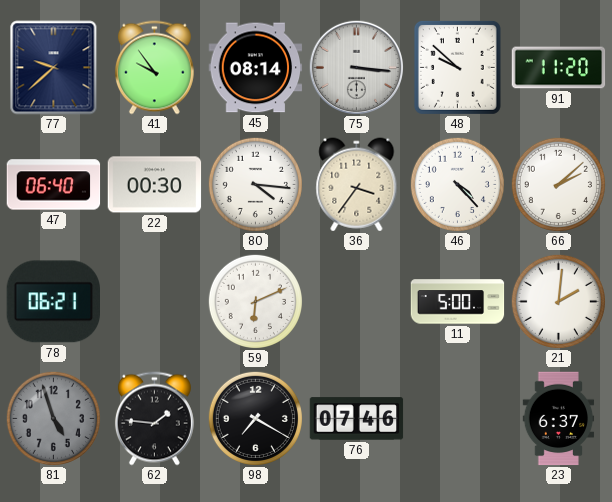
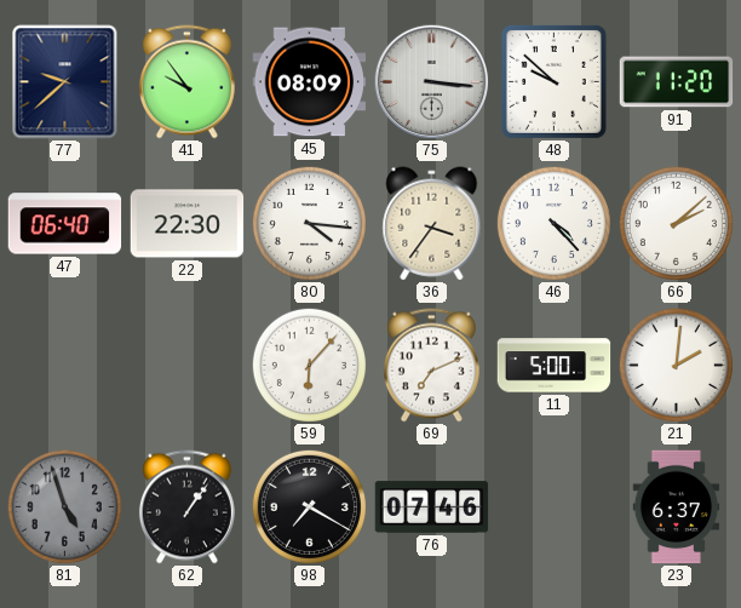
45: 08:14 -> 08:09 (310, 82)
22: 00:30 -> 22:30 (188, 224)
78: 06:21 -> none (53, 302)
59: 6:11 -> 6:07 (309, 365)
69: none -> 7:11 (431, 366)
62: 1:46 -> 1:06 (186, 507)
